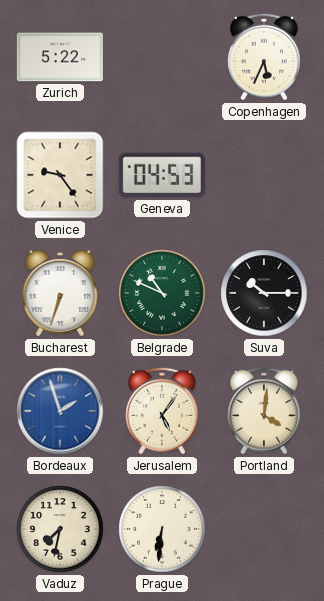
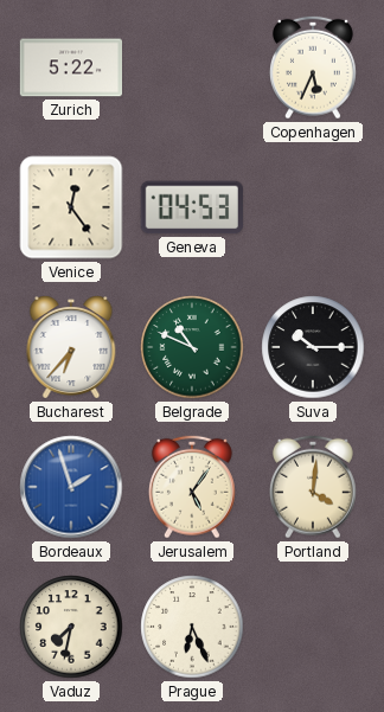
Venice: 9:24 -> 12:24 (71, 207)
Bucharest: 6:33 -> 6:37 (71, 347)
Prague: 6:31 -> 6:26 (192, 627)
